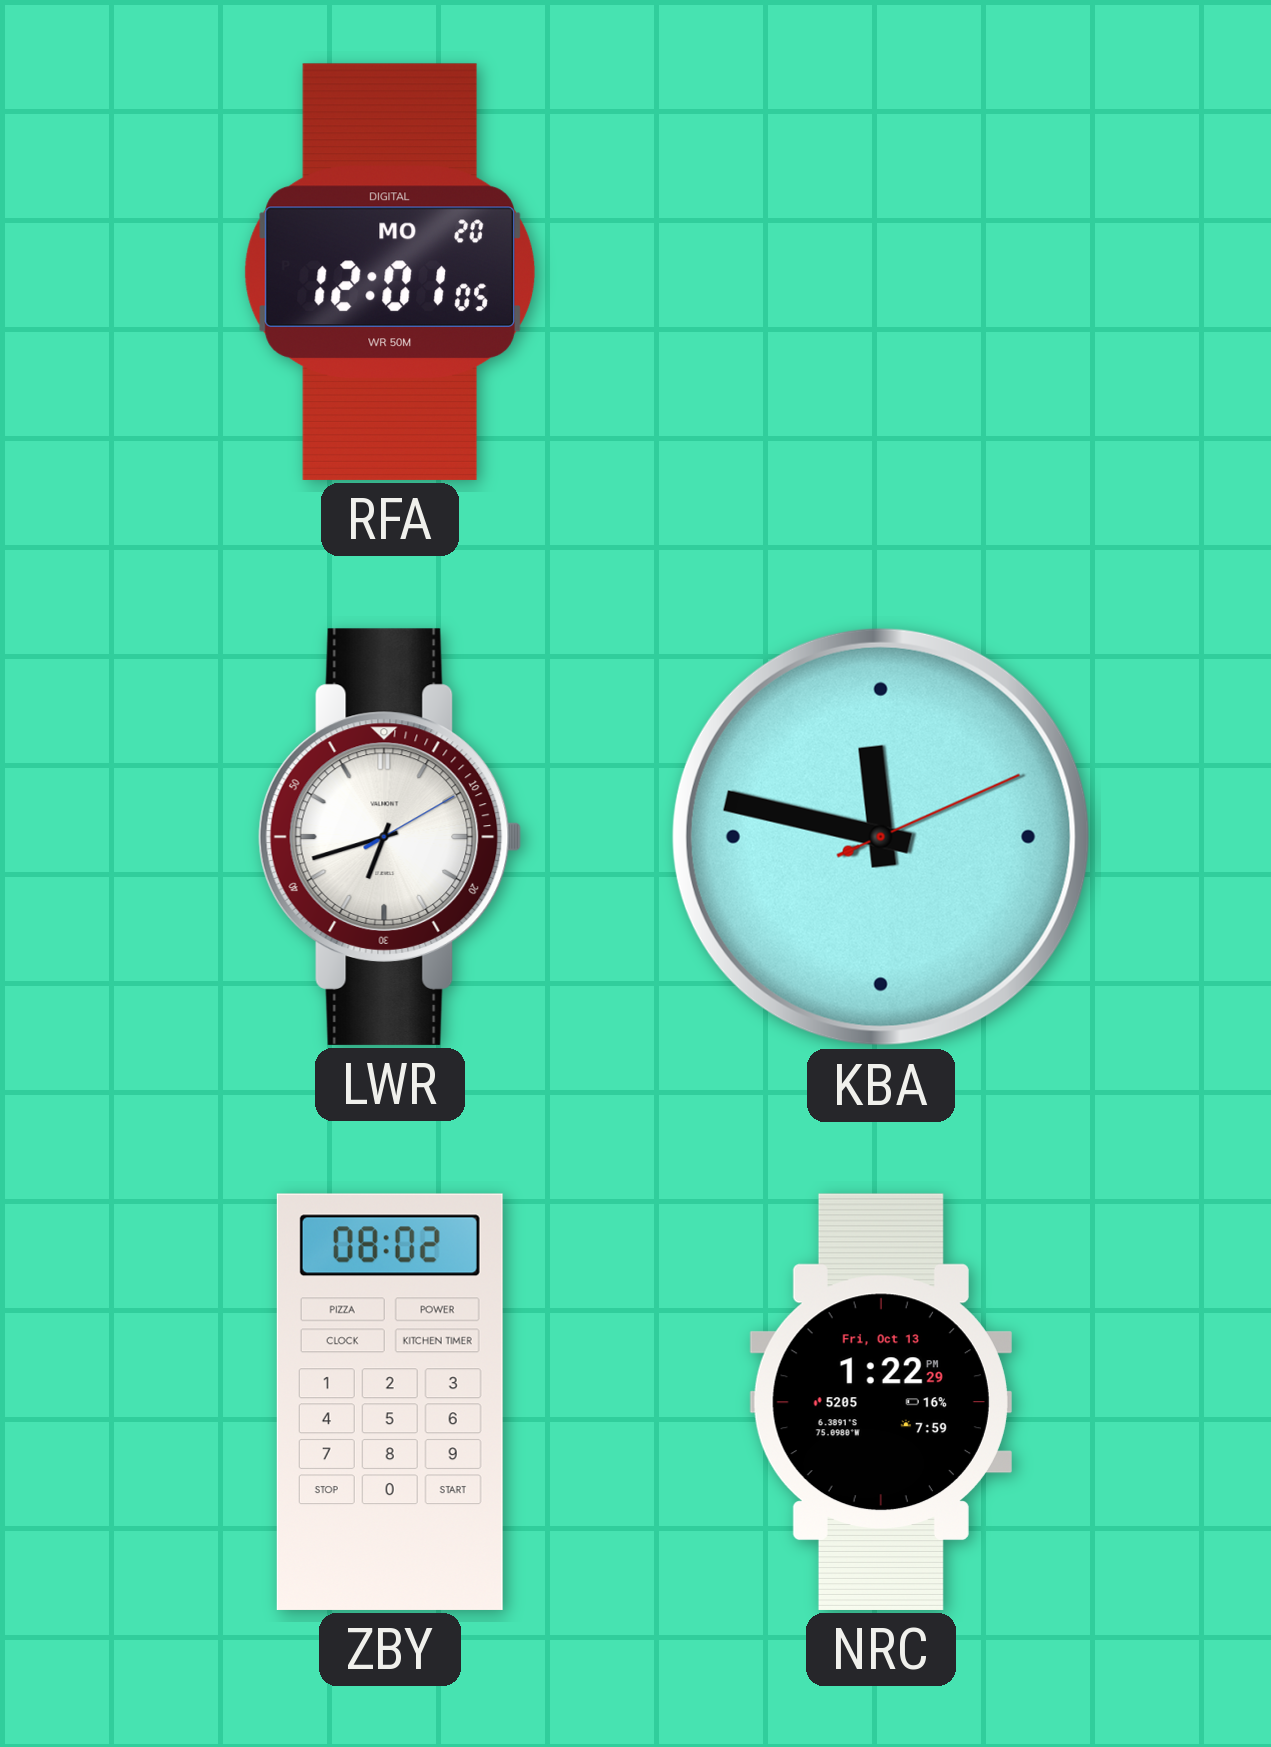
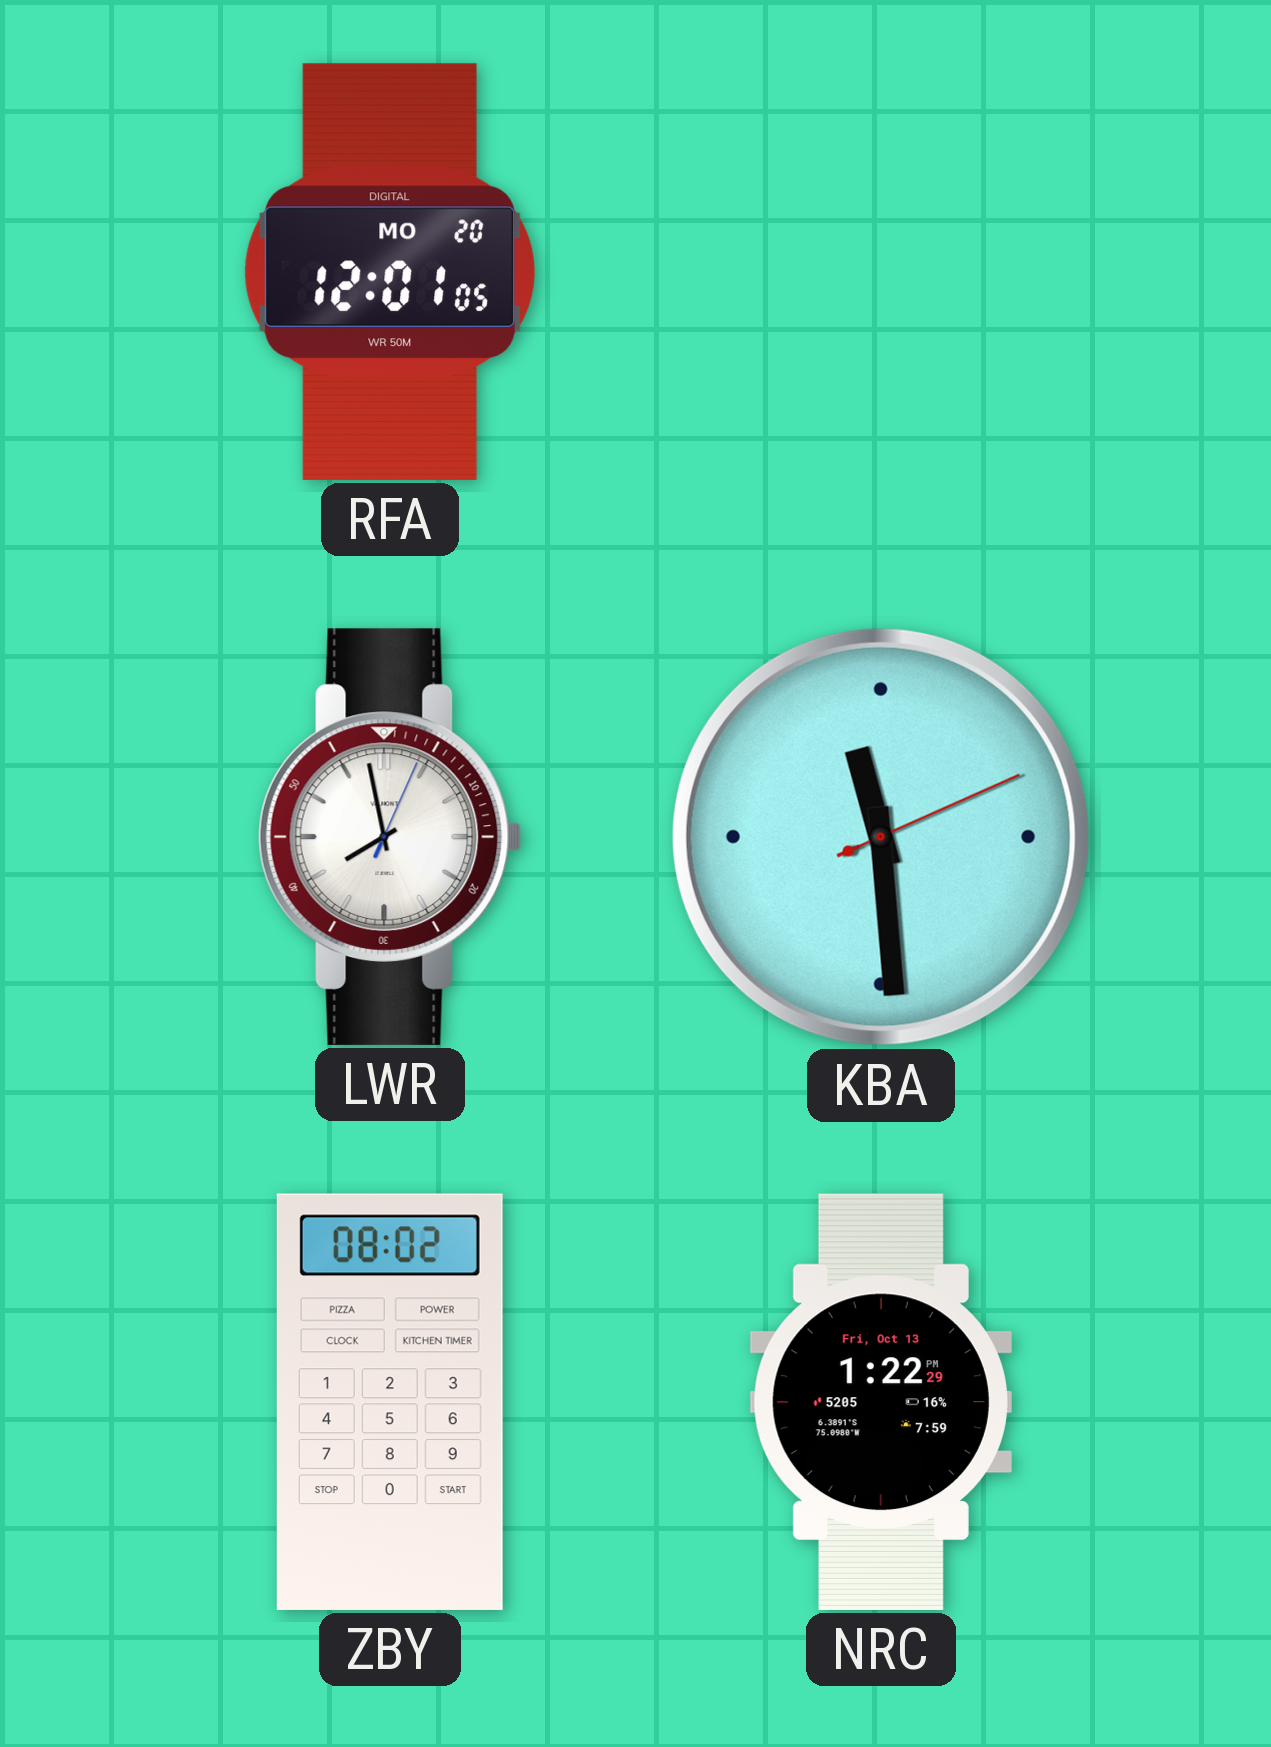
LWR: 6:42 -> 7:58 (390, 837)
KBA: 11:47 -> 11:29 (881, 837)
